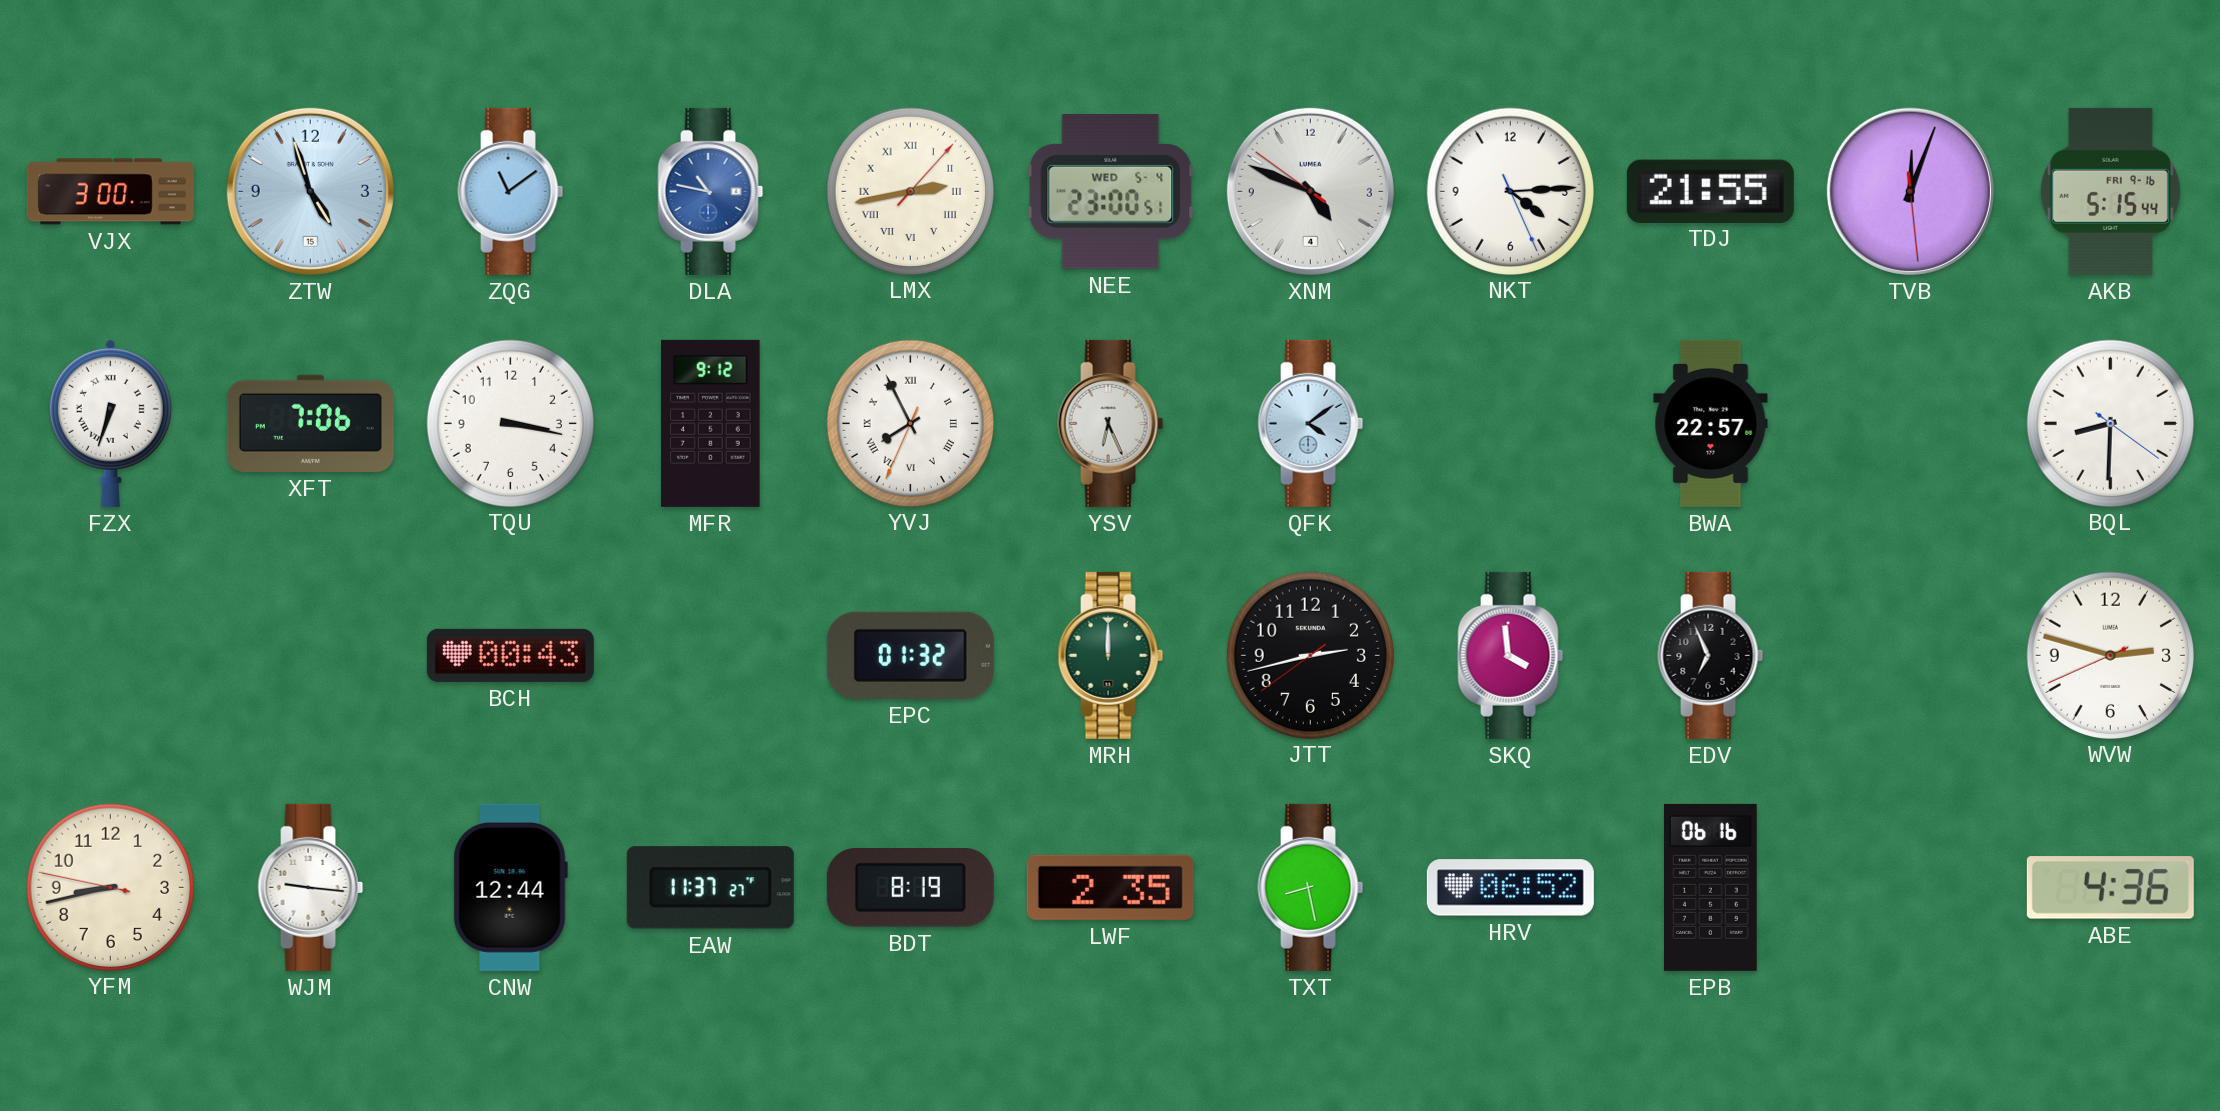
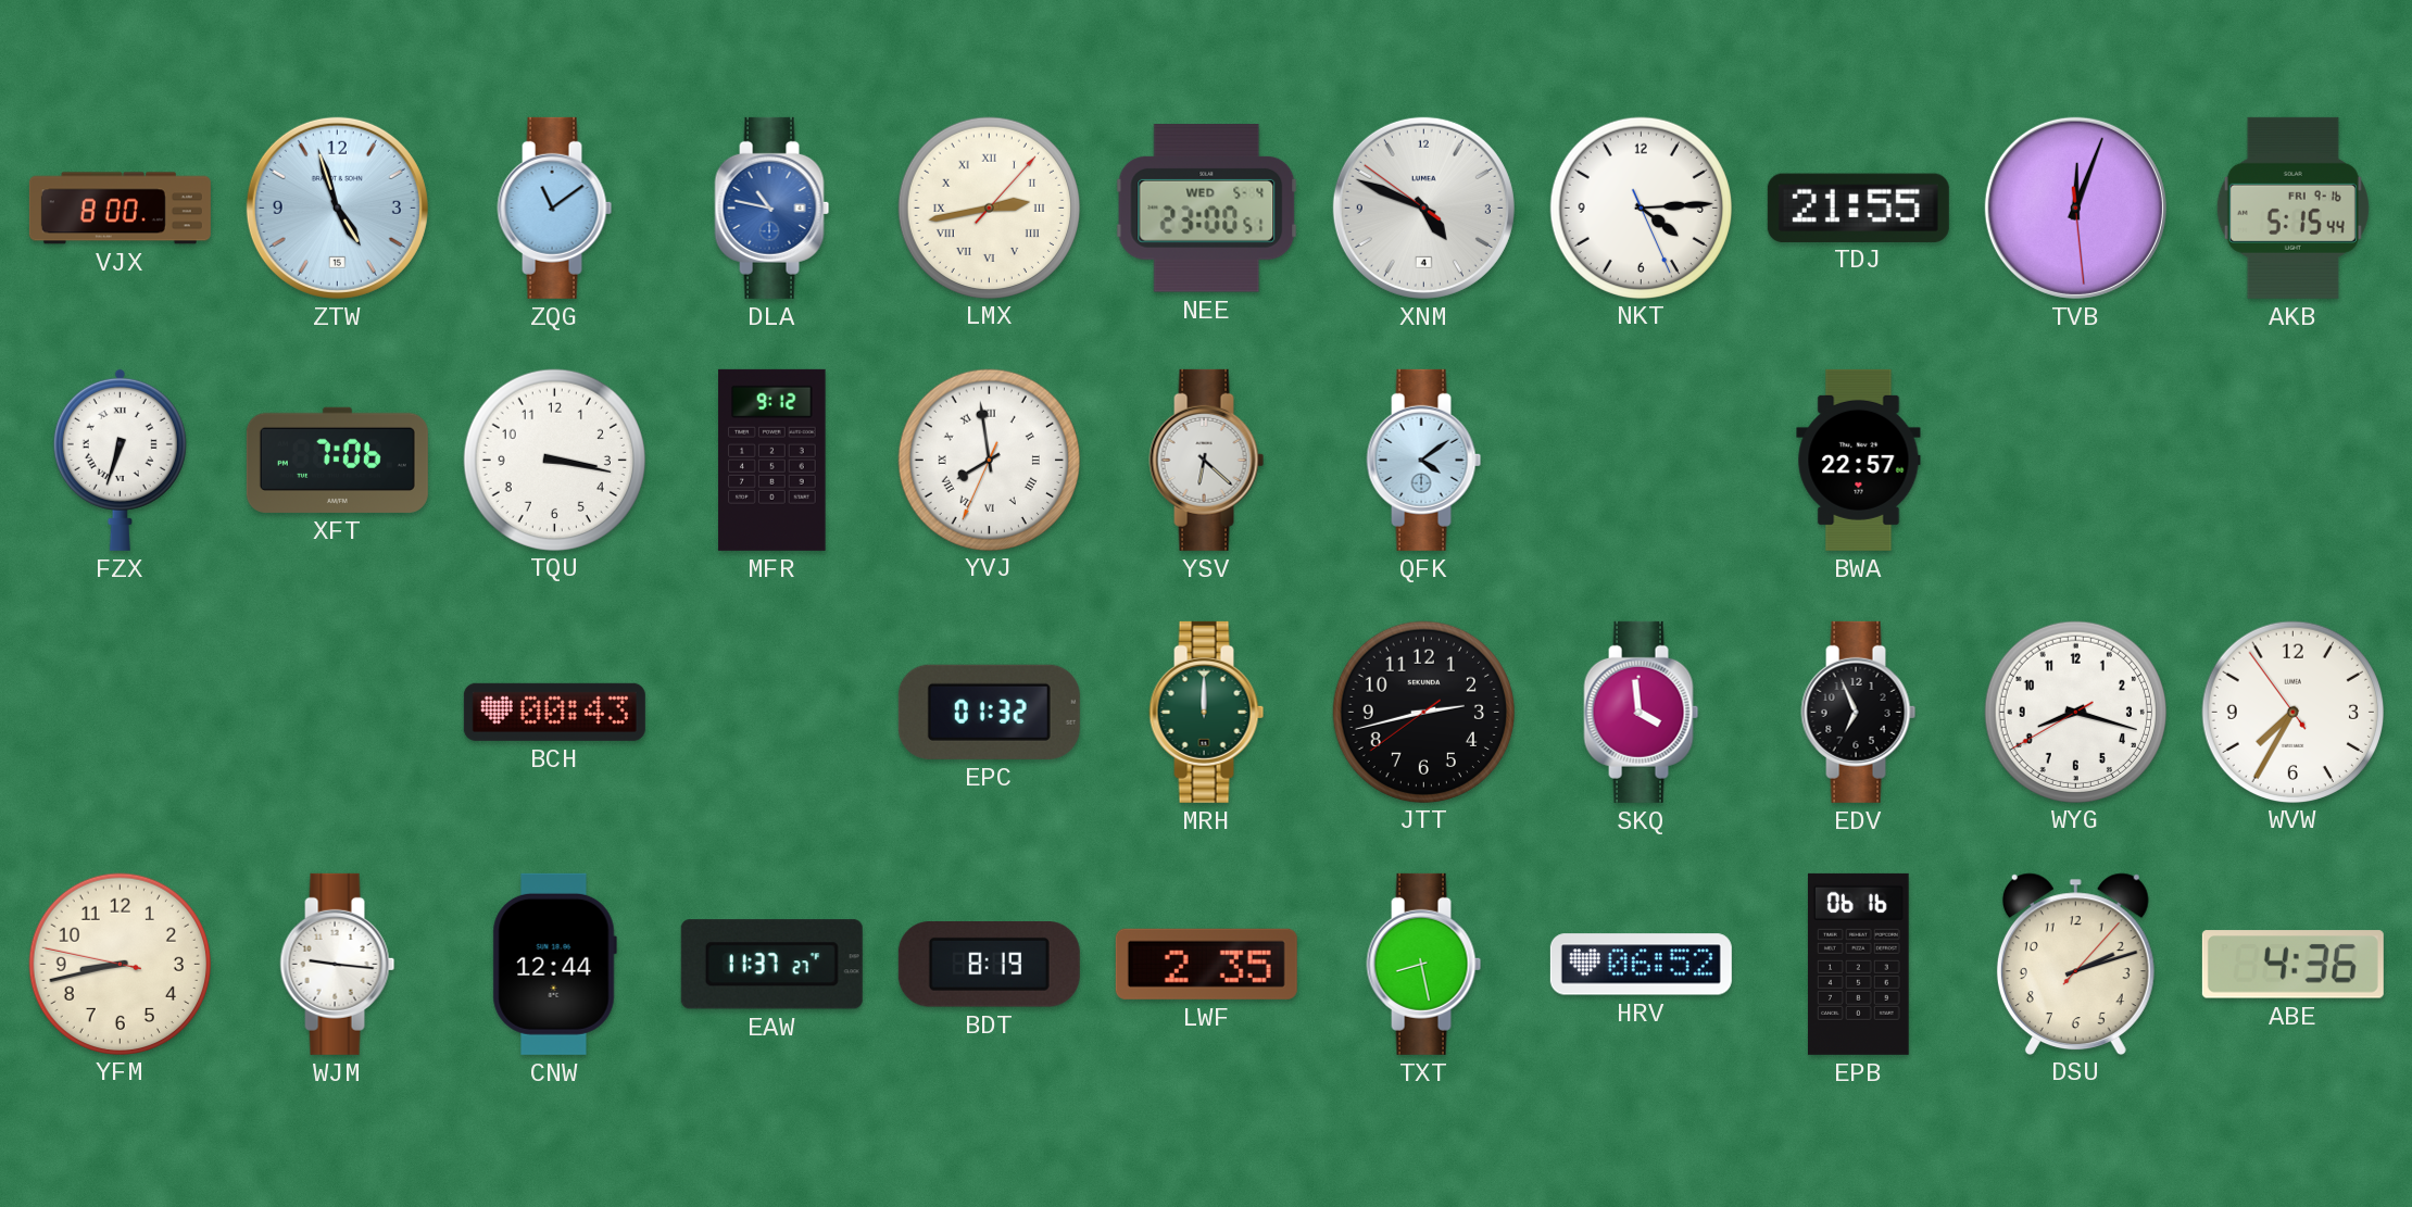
VJX: 3:00 -> 8:00 (120, 209)
YVJ: 7:55 -> 7:58 (989, 460)
YSV: 6:26 -> 6:22 (1207, 460)
BQL: 8:30 -> none (2110, 423)
WYG: none -> 8:17 (2075, 712)
WVW: 2:47 -> 7:34 (2292, 712)
DSU: none -> 2:12 (2075, 964)
